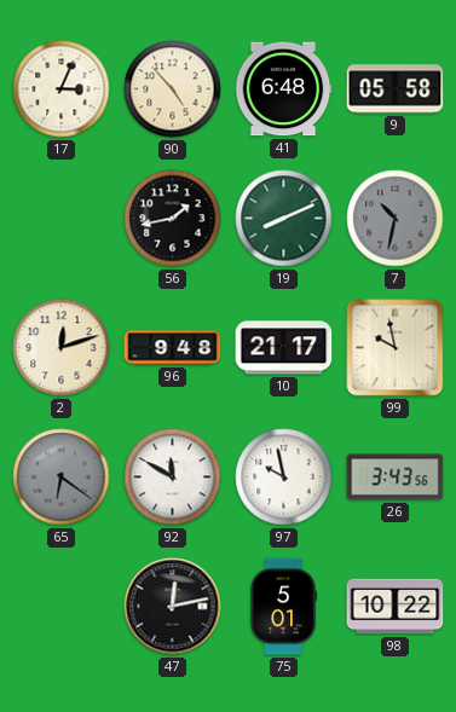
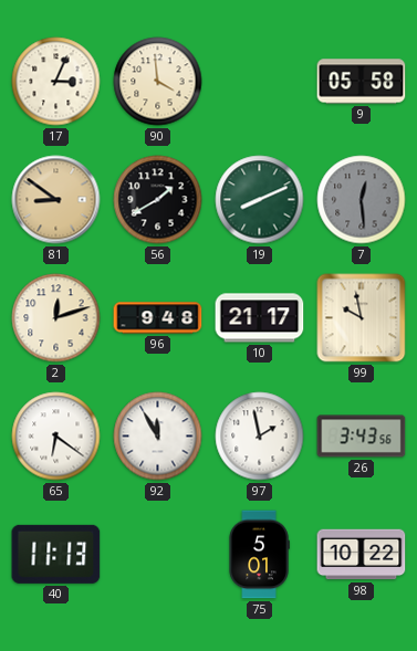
90: 4:53 -> 3:59 (158, 82)
41: 6:48 -> none (283, 89)
81: none -> 8:51 (56, 200)
56: 1:43 -> 1:40 (158, 200)
7: 10:32 -> 12:29 (362, 200)
65 dial: grey -> white (56, 437)
92: 11:50 -> 11:55 (158, 437)
97: 9:58 -> 1:58 (260, 437)
40: none -> 11:13 (56, 554)
47: 12:13 -> none (173, 607)
